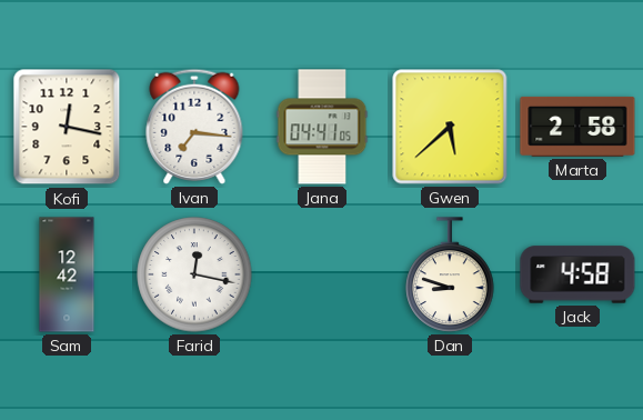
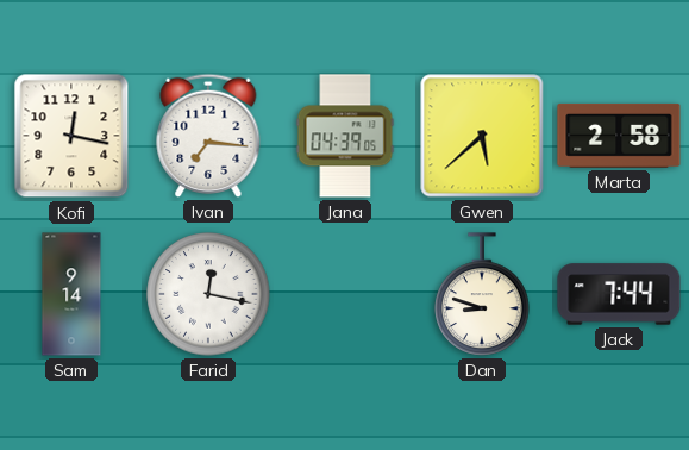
Jana: 04:41 -> 04:39 (345, 136)
Sam: 12:42 -> 9:14 (71, 294)
Jack: 4:58 -> 7:44 (619, 294)
